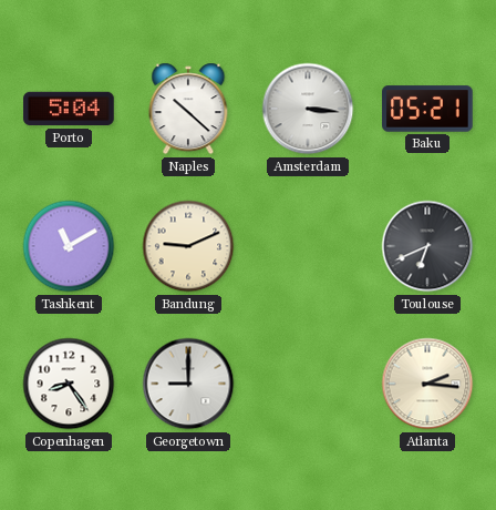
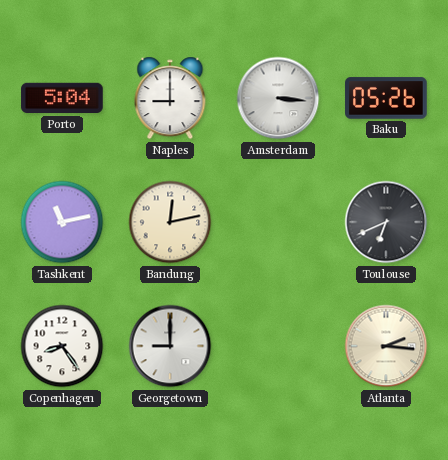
Naples: 10:22 -> 9:00 (170, 98)
Baku: 05:21 -> 05:26 (386, 98)
Tashkent: 11:10 -> 11:13 (62, 222)
Bandung: 9:11 -> 12:13 (170, 222)
